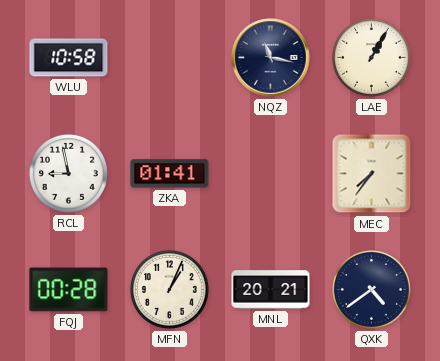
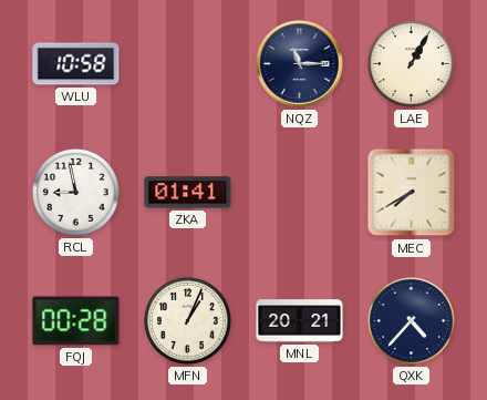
NQZ: 11:17 -> 11:15 (300, 64)
MEC: 7:36 -> 7:40 (412, 193)
QXK: 4:39 -> 4:37 (411, 320)
